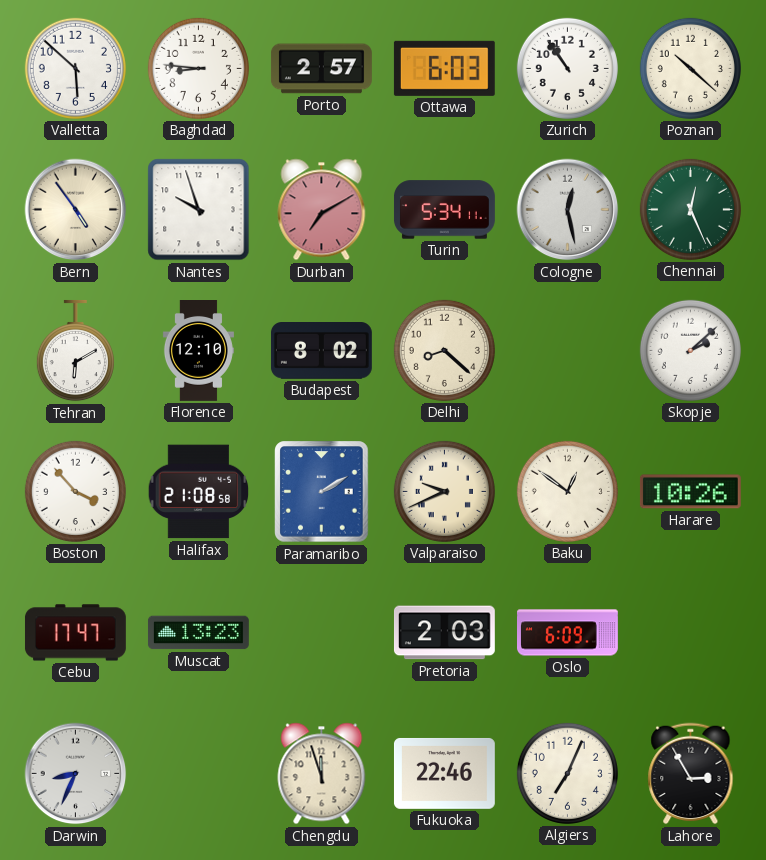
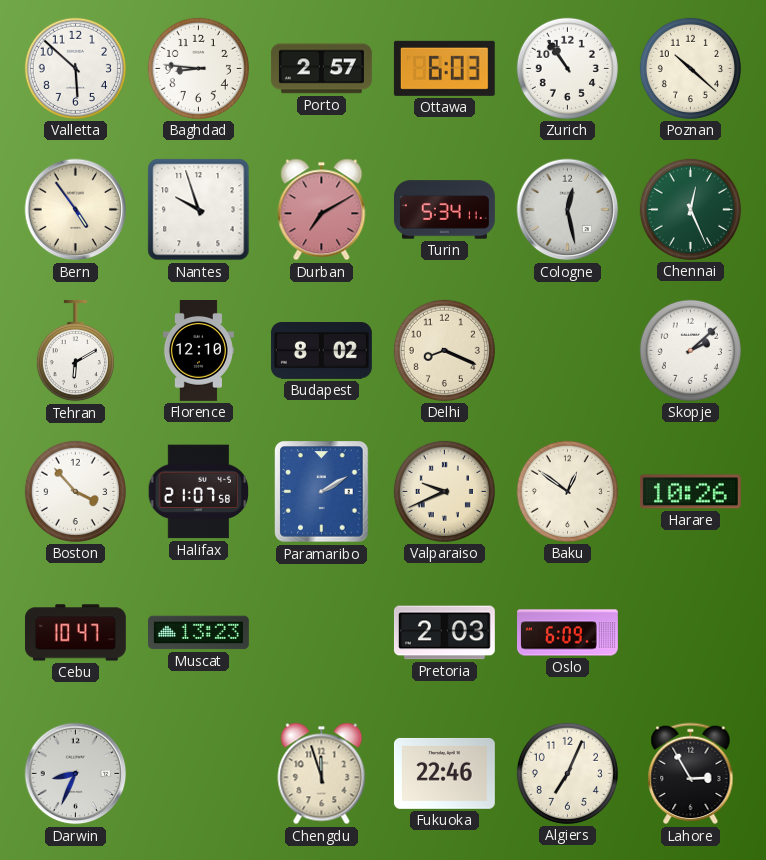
Delhi: 8:22 -> 8:19 (444, 350)
Halifax: 21:08 -> 21:07 (199, 492)
Cebu: 17:47 -> 10:47 (75, 633)
